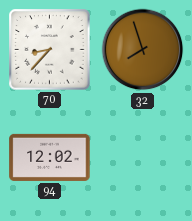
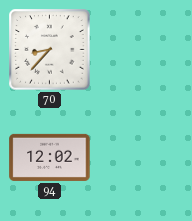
32: 7:57 -> none (143, 50)
